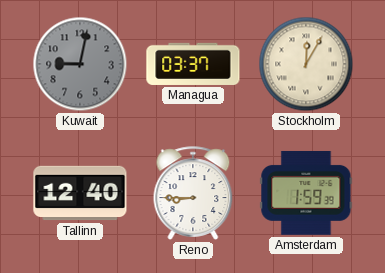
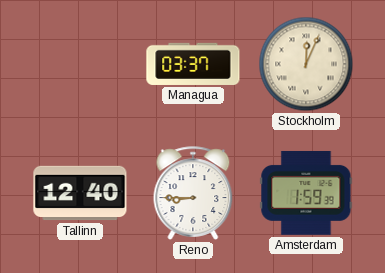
Kuwait: 9:02 -> none (80, 64)
Stockholm: 12:05 -> 12:04 (306, 64)
